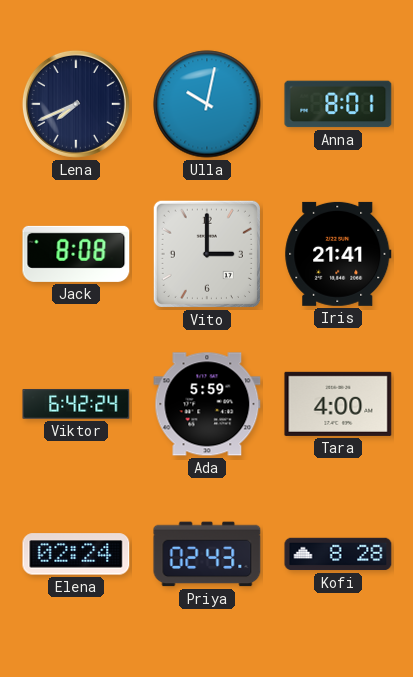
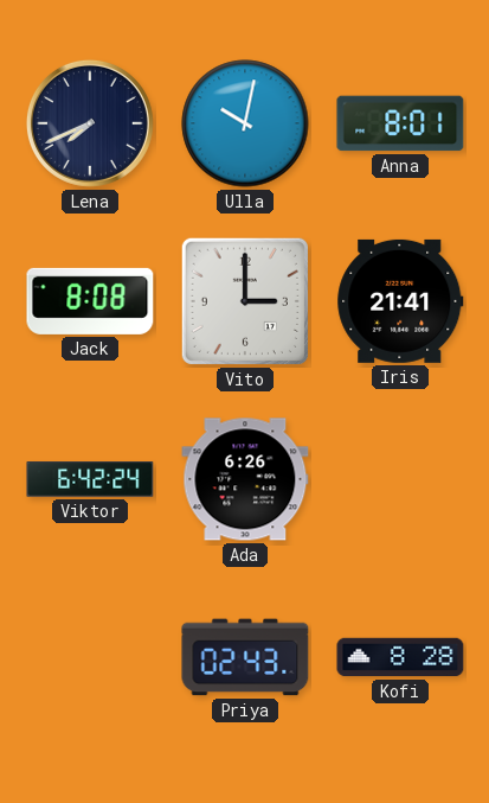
Ada: 5:59 -> 6:26 (245, 479)
Tara: 4:00 -> none (338, 404)
Elena: 02:24 -> none (76, 554)
